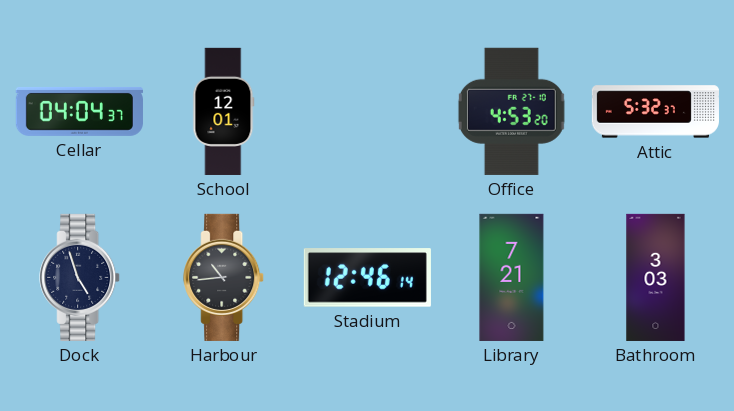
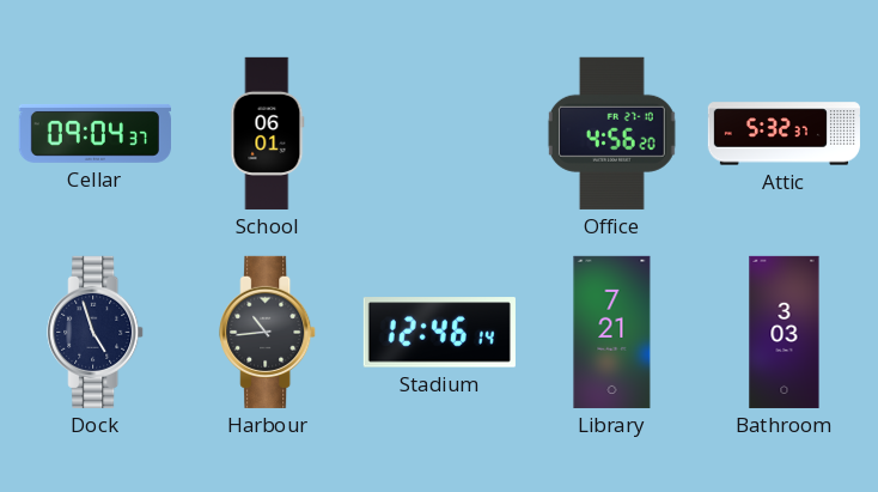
Cellar: 04:04 -> 09:04 (94, 133)
School: 12:01 -> 06:01 (268, 133)
Office: 4:53 -> 4:56 (611, 133)
